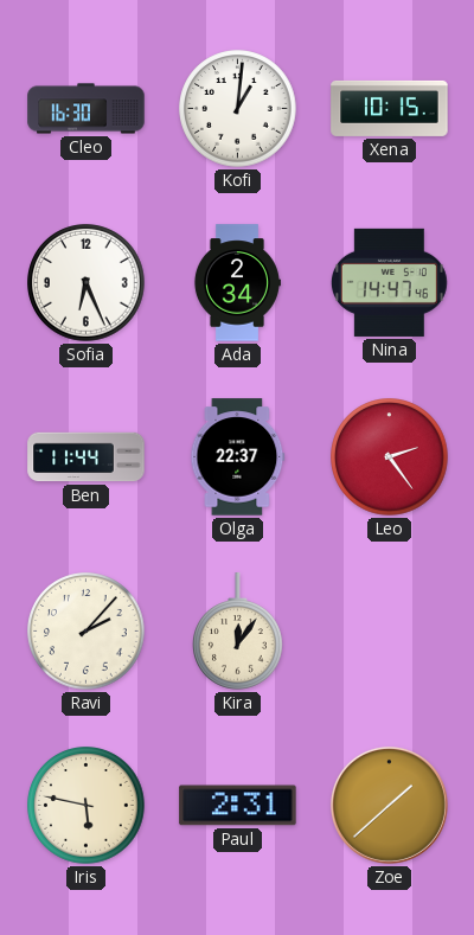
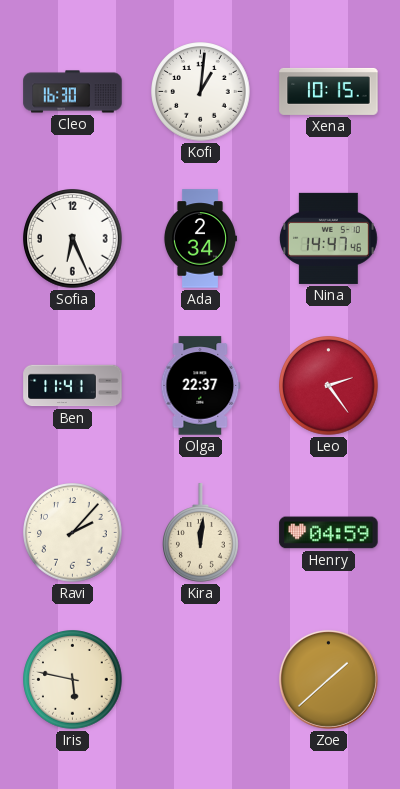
Ben: 11:44 -> 11:41 (73, 386)
Kira: 12:06 -> 12:01 (201, 533)
Henry: none -> 04:59 (329, 533)
Paul: 2:31 -> none (238, 806)
